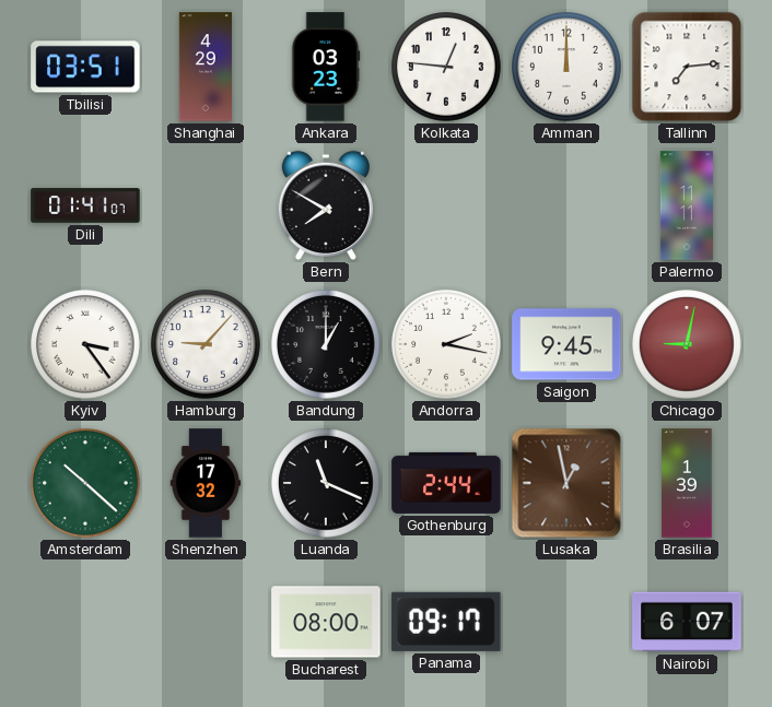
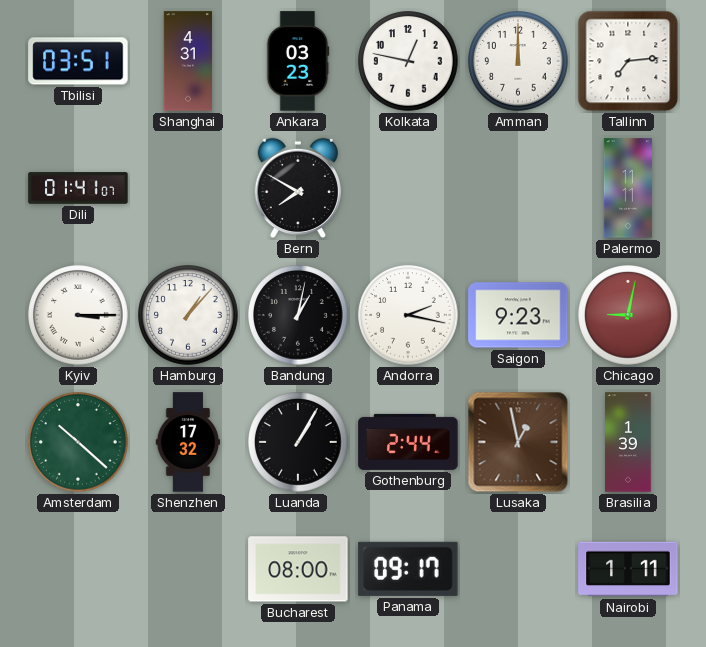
Shanghai: 4:29 -> 4:31 (187, 61)
Kolkata: 12:46 -> 12:47 (408, 61)
Kyiv: 3:24 -> 3:15 (78, 315)
Hamburg: 9:07 -> 1:07 (188, 315)
Bandung: 1:00 -> 1:02 (298, 315)
Saigon: 9:45 -> 9:23 (518, 315)
Luanda: 11:19 -> 1:05 (298, 442)
Nairobi: 6:07 -> 1:11 (628, 569)
